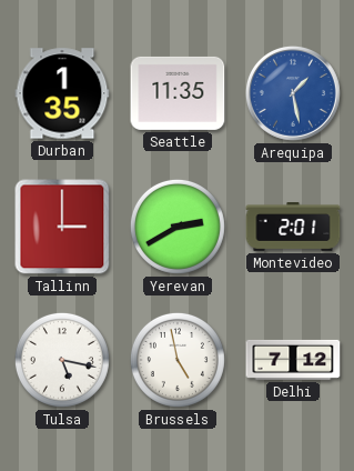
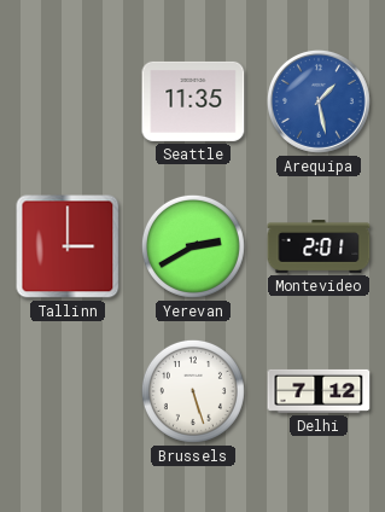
Durban: 1:35 -> none (62, 93)
Tulsa: 5:17 -> none (62, 360)
Brussels: 4:58 -> 5:27 (193, 391)
